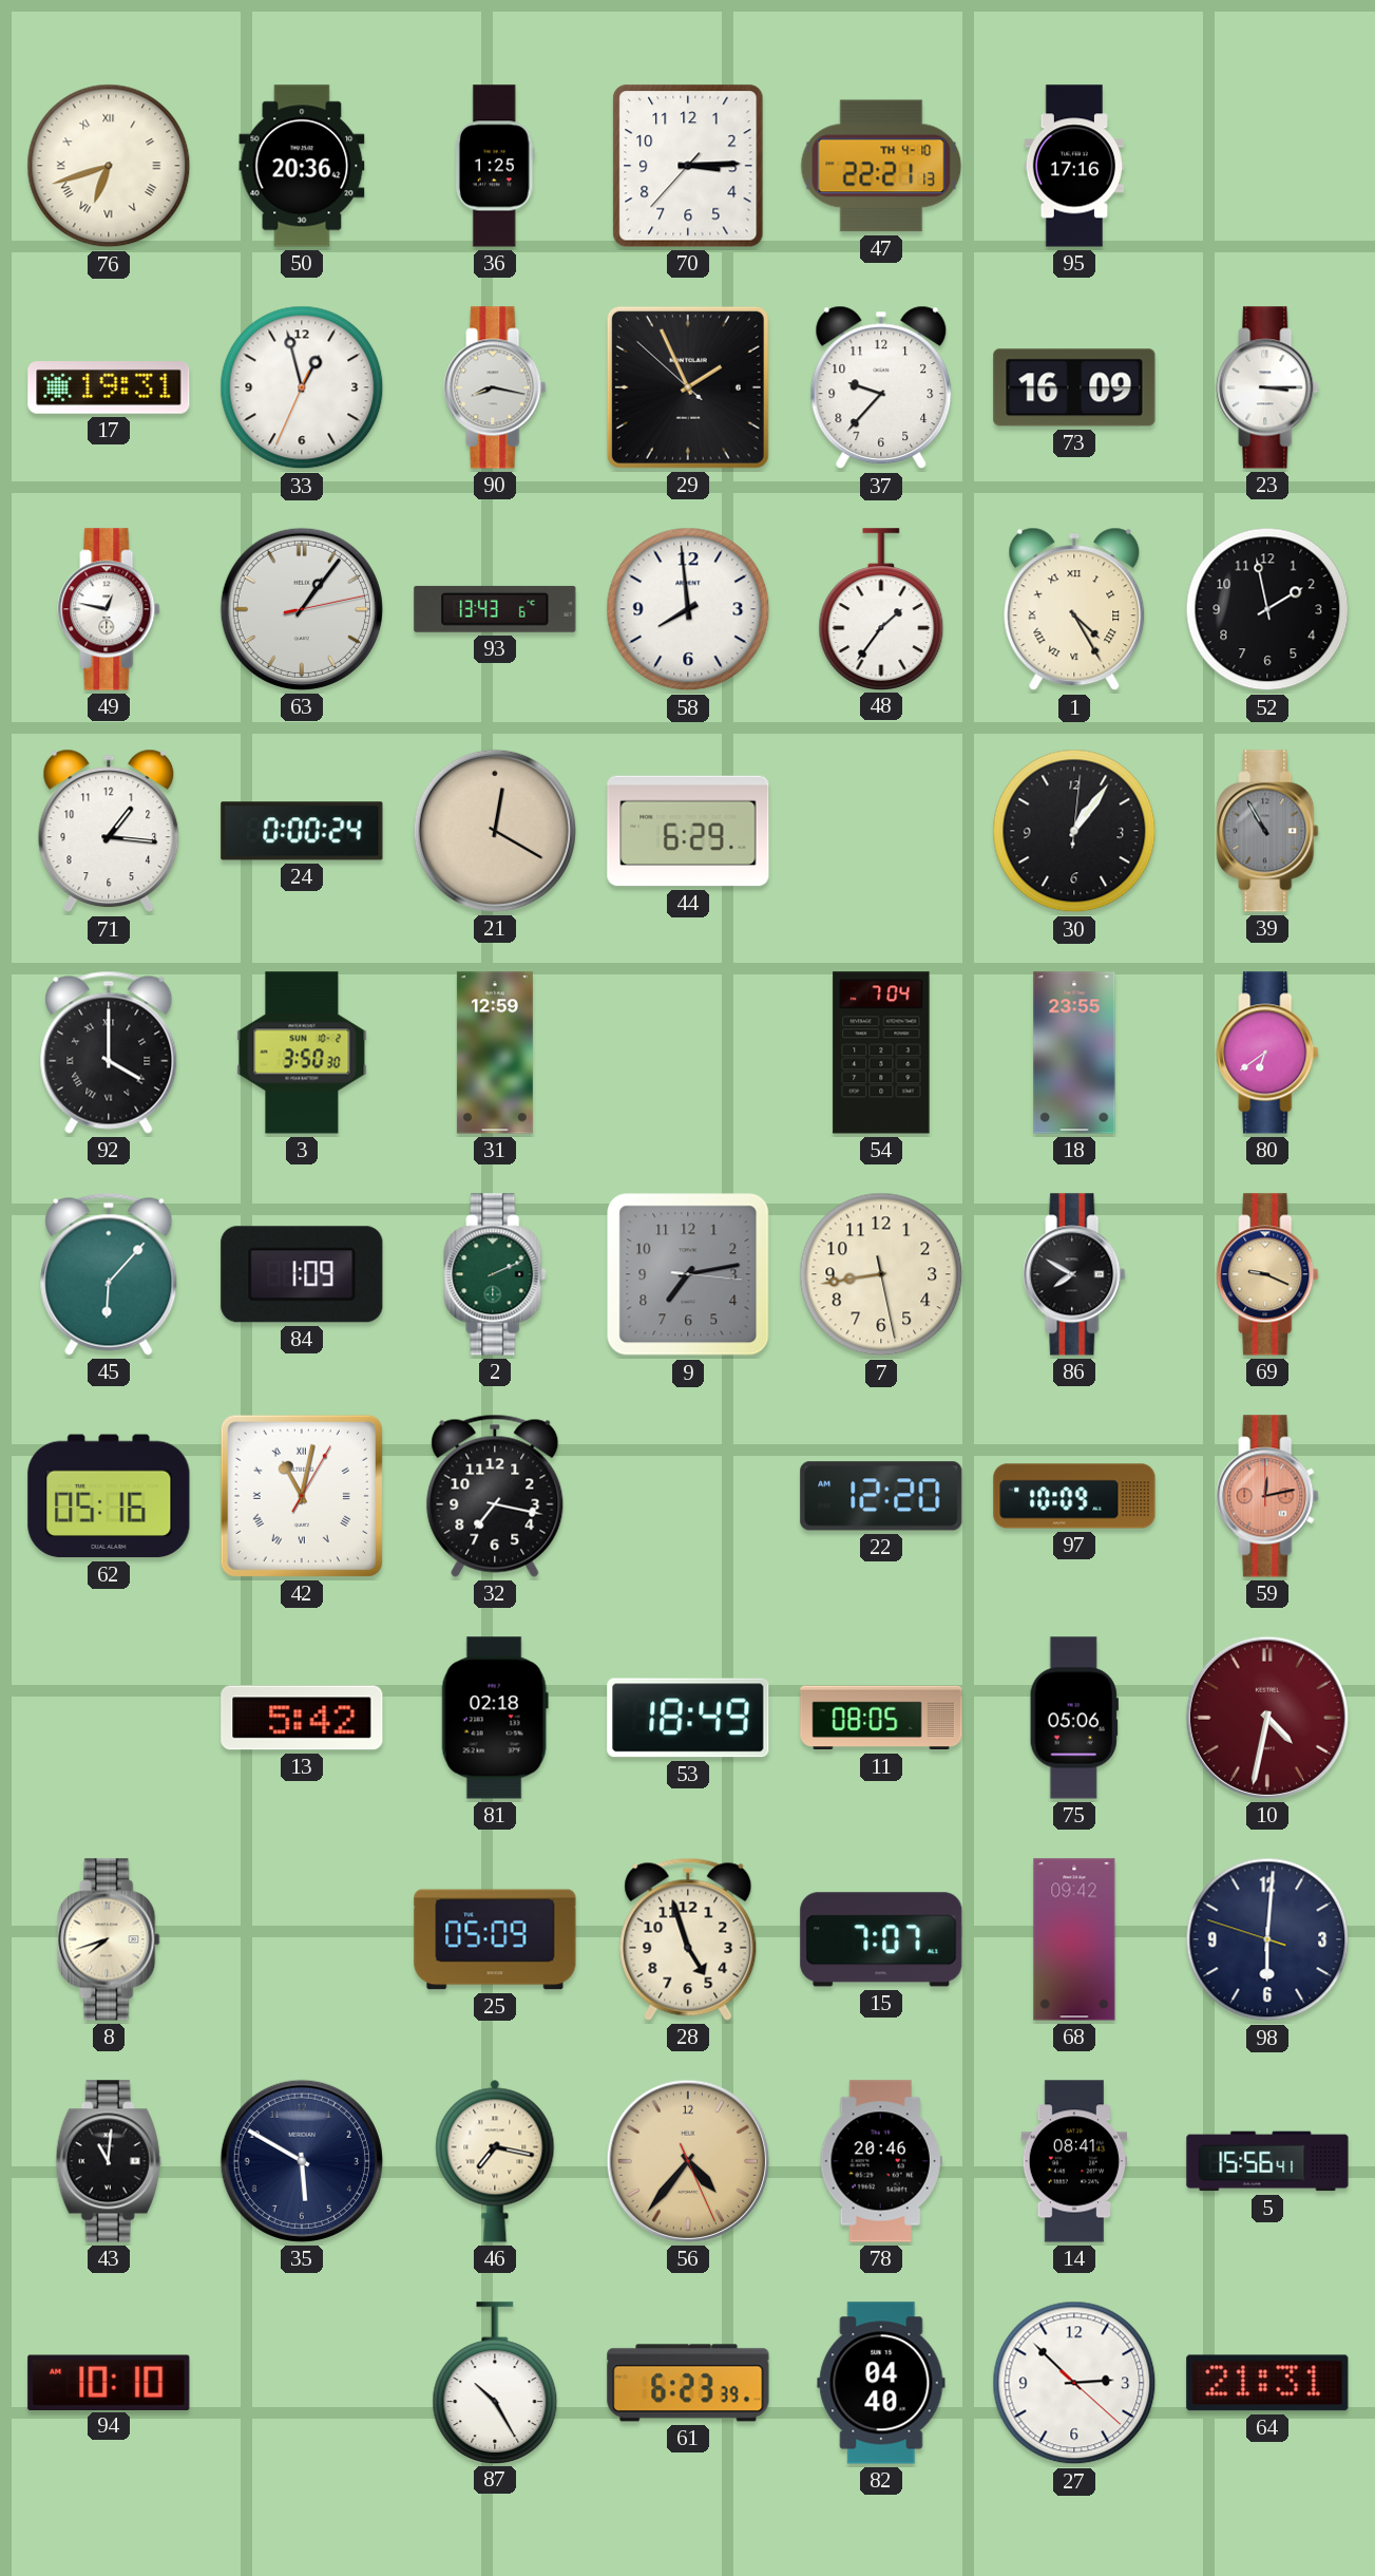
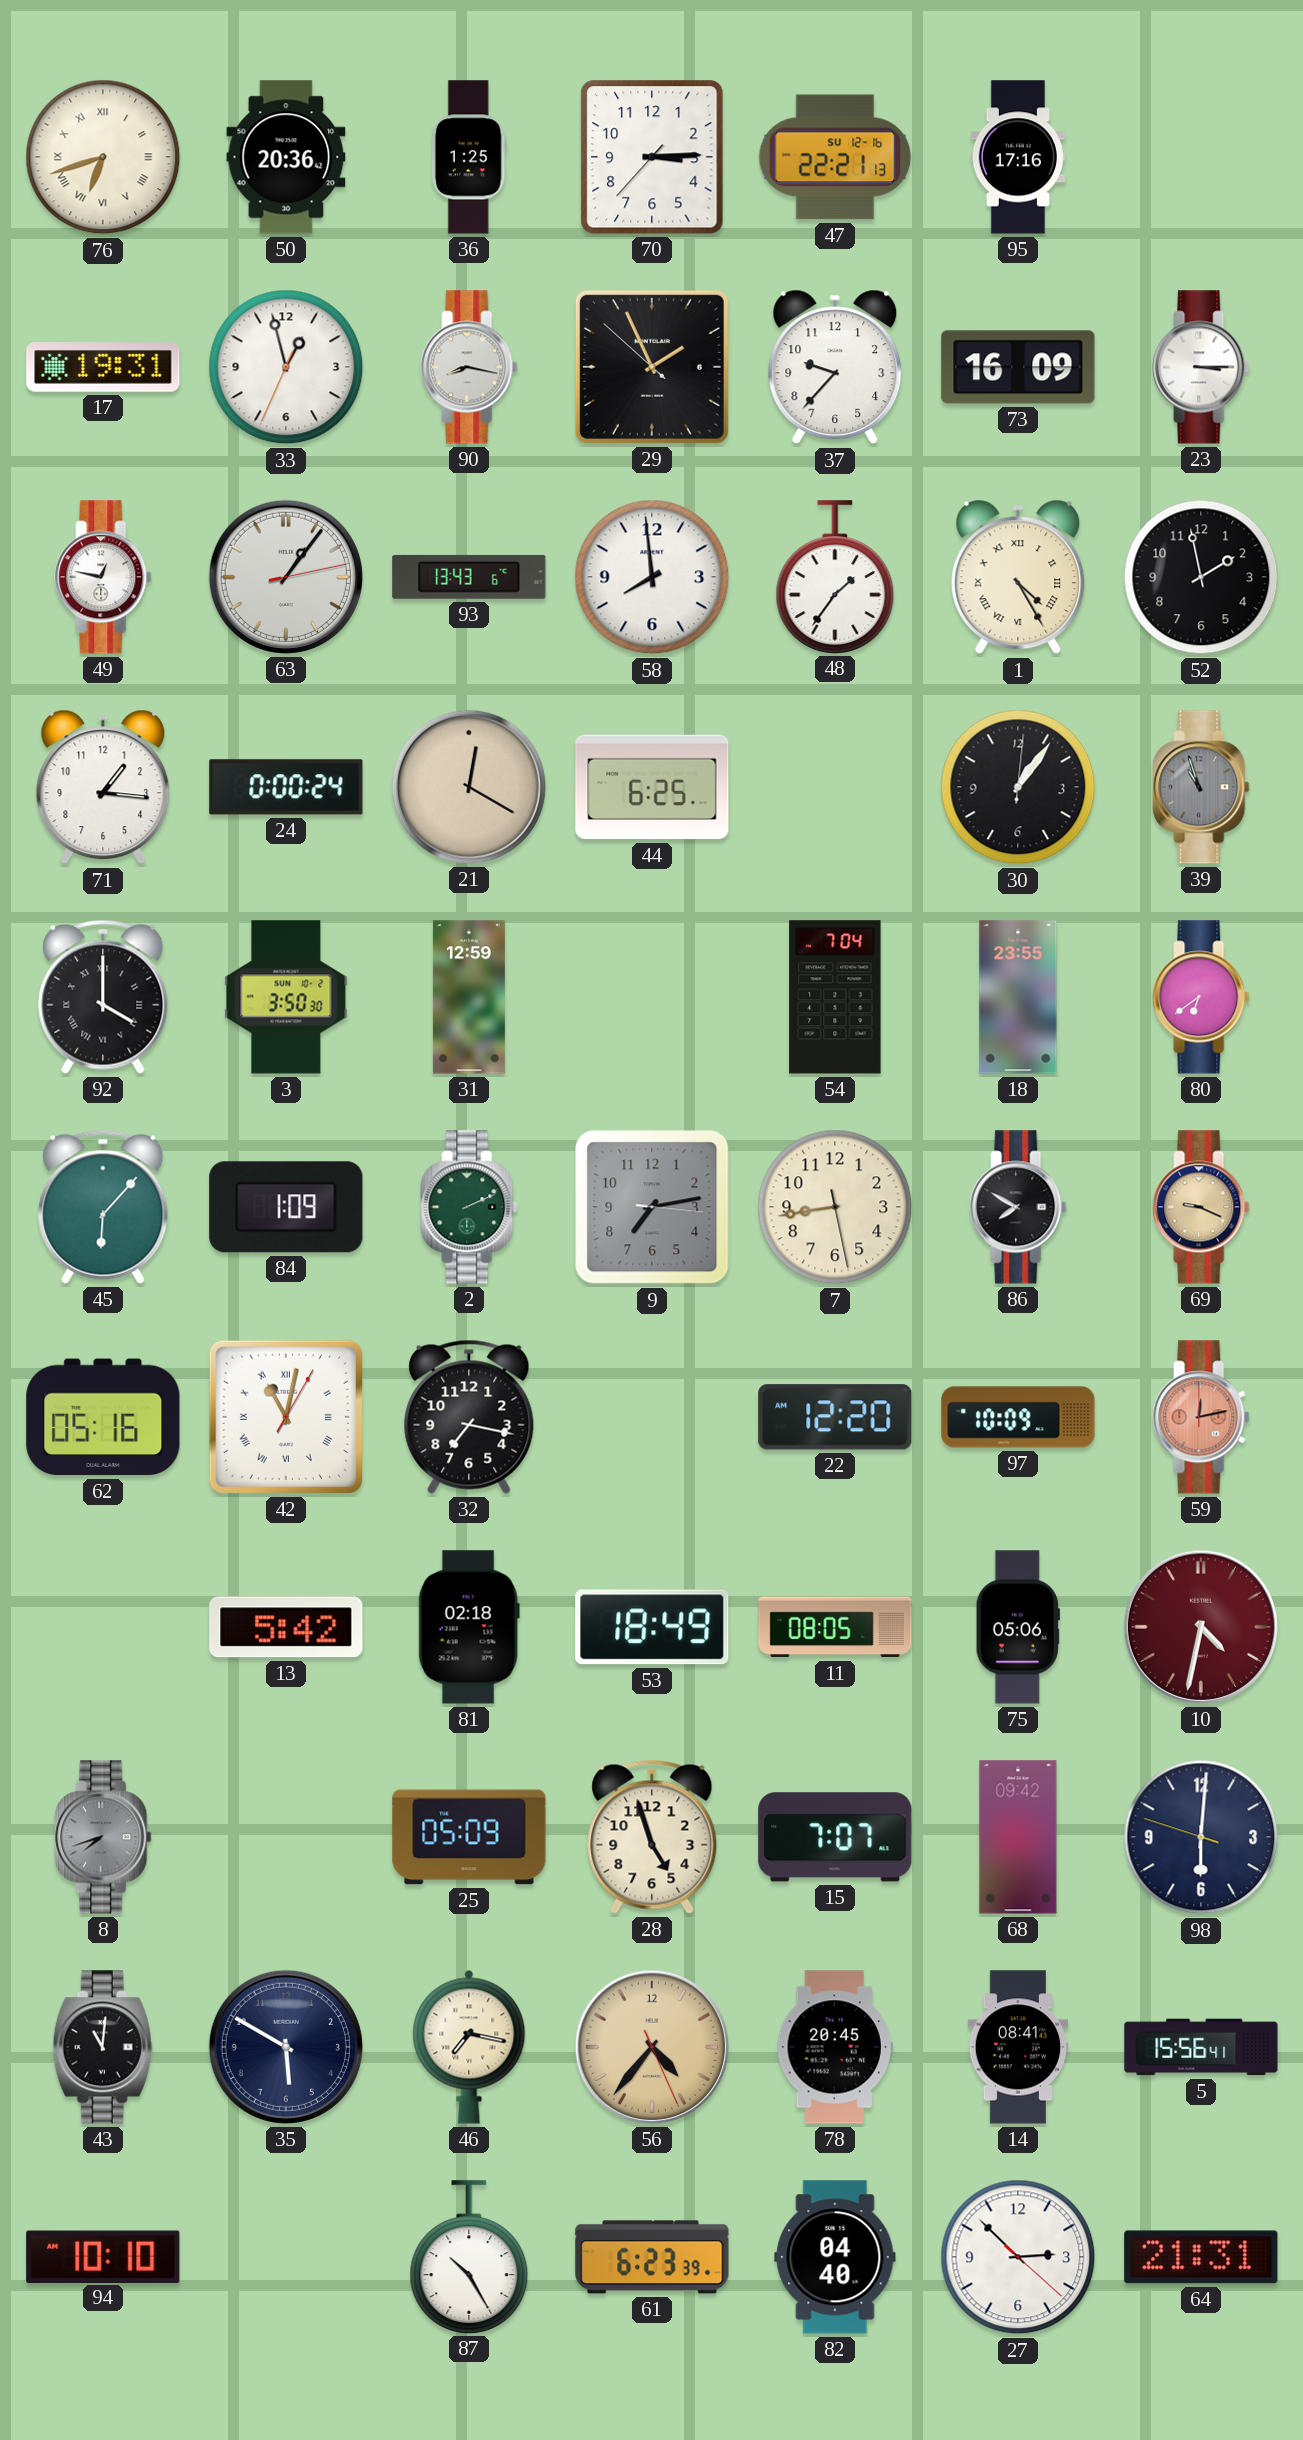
47 date: TH 4-10 -> SU 12-16 (835, 157)
44: 6:29 -> 6:25 (652, 787)
39: 10:55 -> 10:57 (1201, 787)
8 dial: cream -> grey (103, 1837)
78: 20:46 -> 20:45 (835, 2047)
